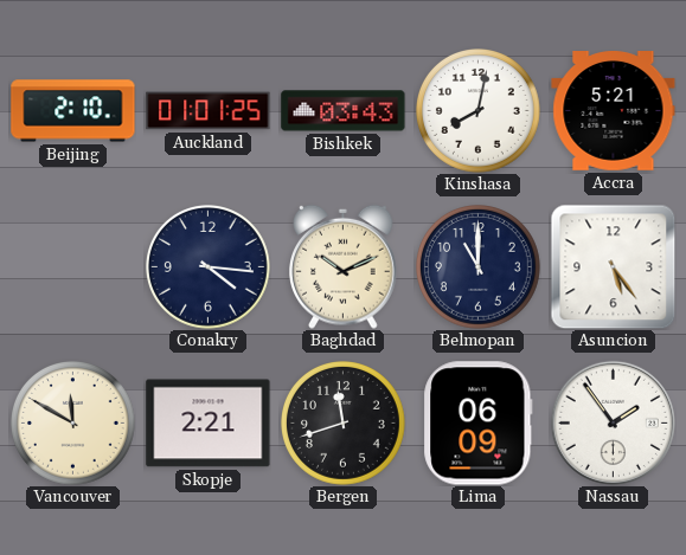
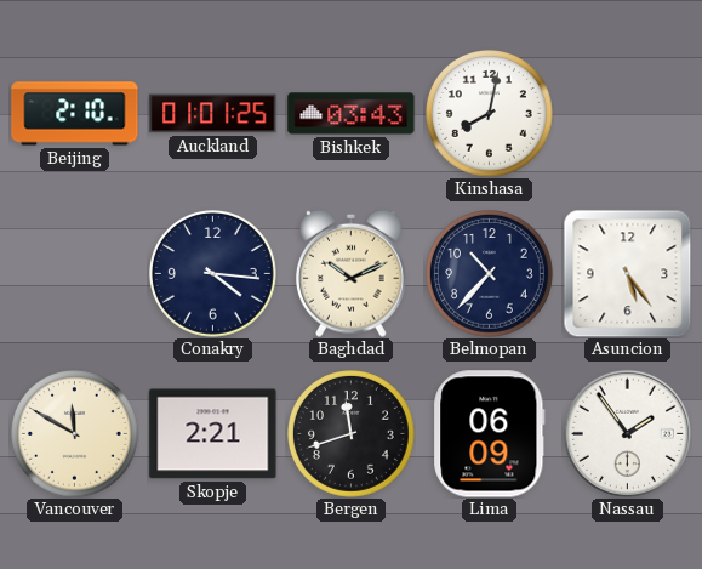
Accra: 5:21 -> none (614, 111)
Belmopan: 11:00 -> 10:37 (490, 274)
